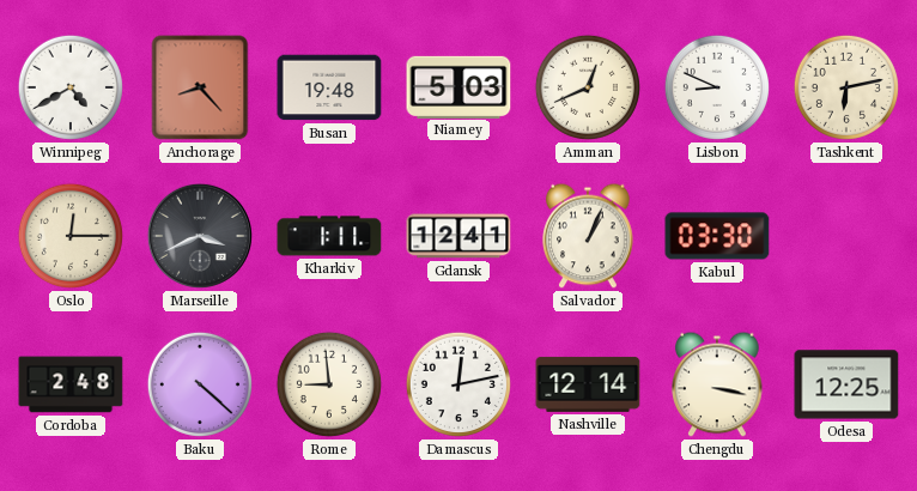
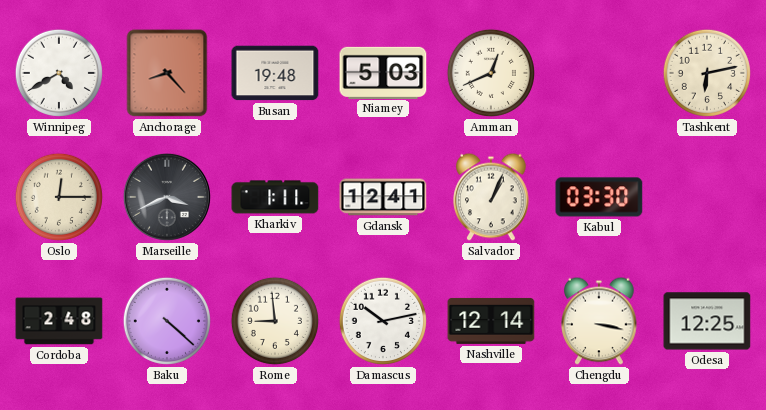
Lisbon: 8:49 -> none (717, 87)
Damascus: 12:13 -> 10:13 (383, 321)
